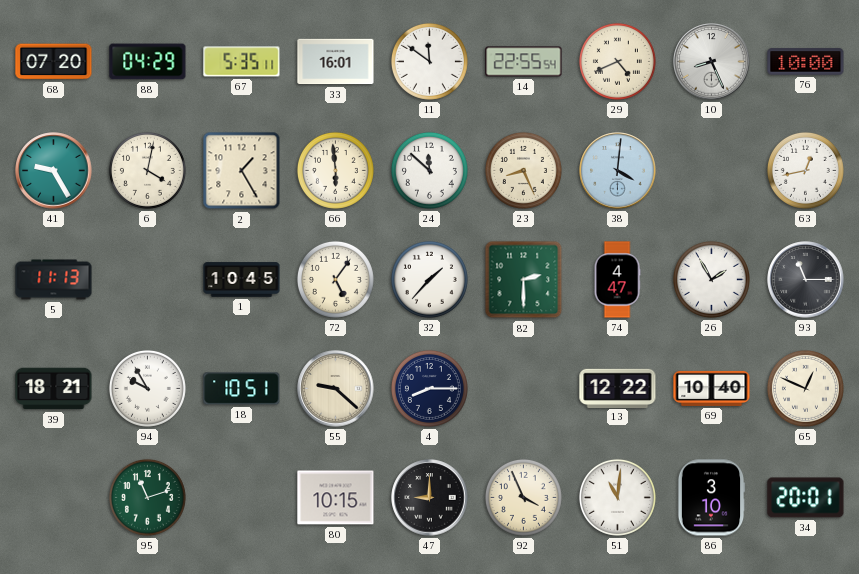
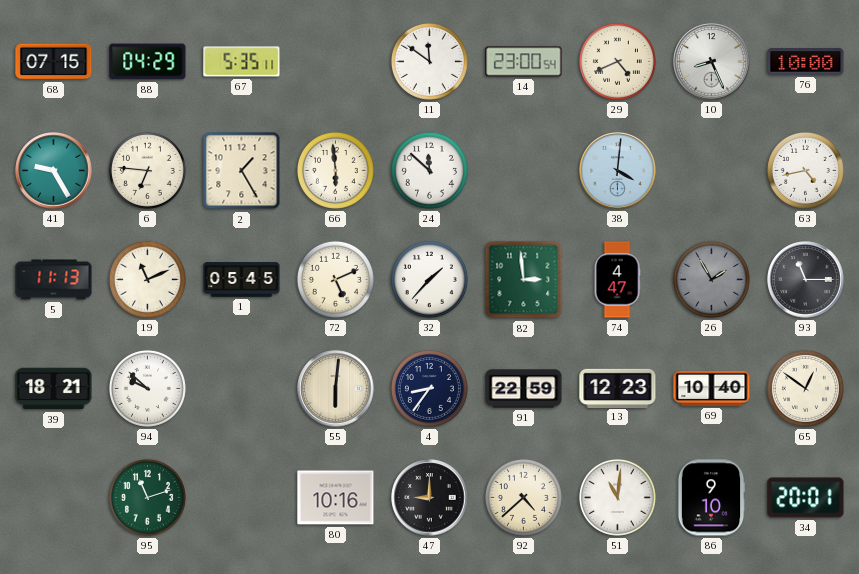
68: 07:20 -> 07:15 (54, 62)
33: 16:01 -> none (336, 62)
14: 22:55 -> 23:00 (524, 62)
6: 4:02 -> 6:46 (147, 170)
23: 8:26 -> none (523, 170)
63: 12:43 -> 4:43 (805, 170)
19: none -> 11:11 (147, 279)
1: 10:45 -> 05:45 (242, 280)
72: 5:06 -> 5:11 (335, 279)
82: 2:30 -> 2:59 (524, 280)
26 dial: white -> grey (711, 279)
94: 9:55 -> 9:52 (147, 388)
18: 10:51 -> none (242, 389)
55: 9:22 -> 6:01 (336, 389)
4: 8:15 -> 8:36 (429, 388)
91: none -> 22:59 (524, 389)
13: 12:22 -> 12:23 (618, 388)
65: 12:49 -> 12:51 (805, 388)
80: 10:15 -> 10:16 (336, 498)
92: 3:56 -> 4:38 (523, 497)
86: 3:10 -> 9:10 (711, 498)
